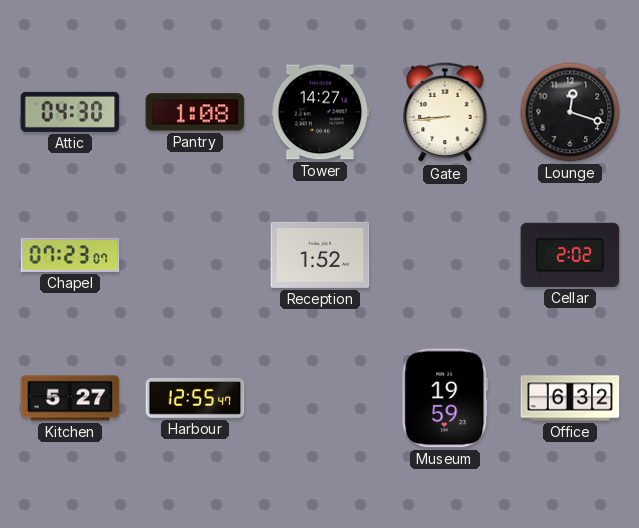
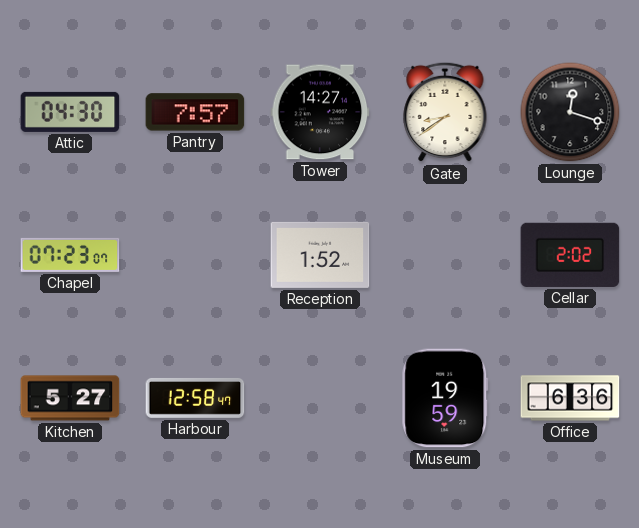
Pantry: 1:08 -> 7:57 (195, 112)
Gate: 8:44 -> 8:39 (445, 112)
Harbour: 12:55 -> 12:58 (195, 398)
Office: 6:32 -> 6:36 (570, 398)
